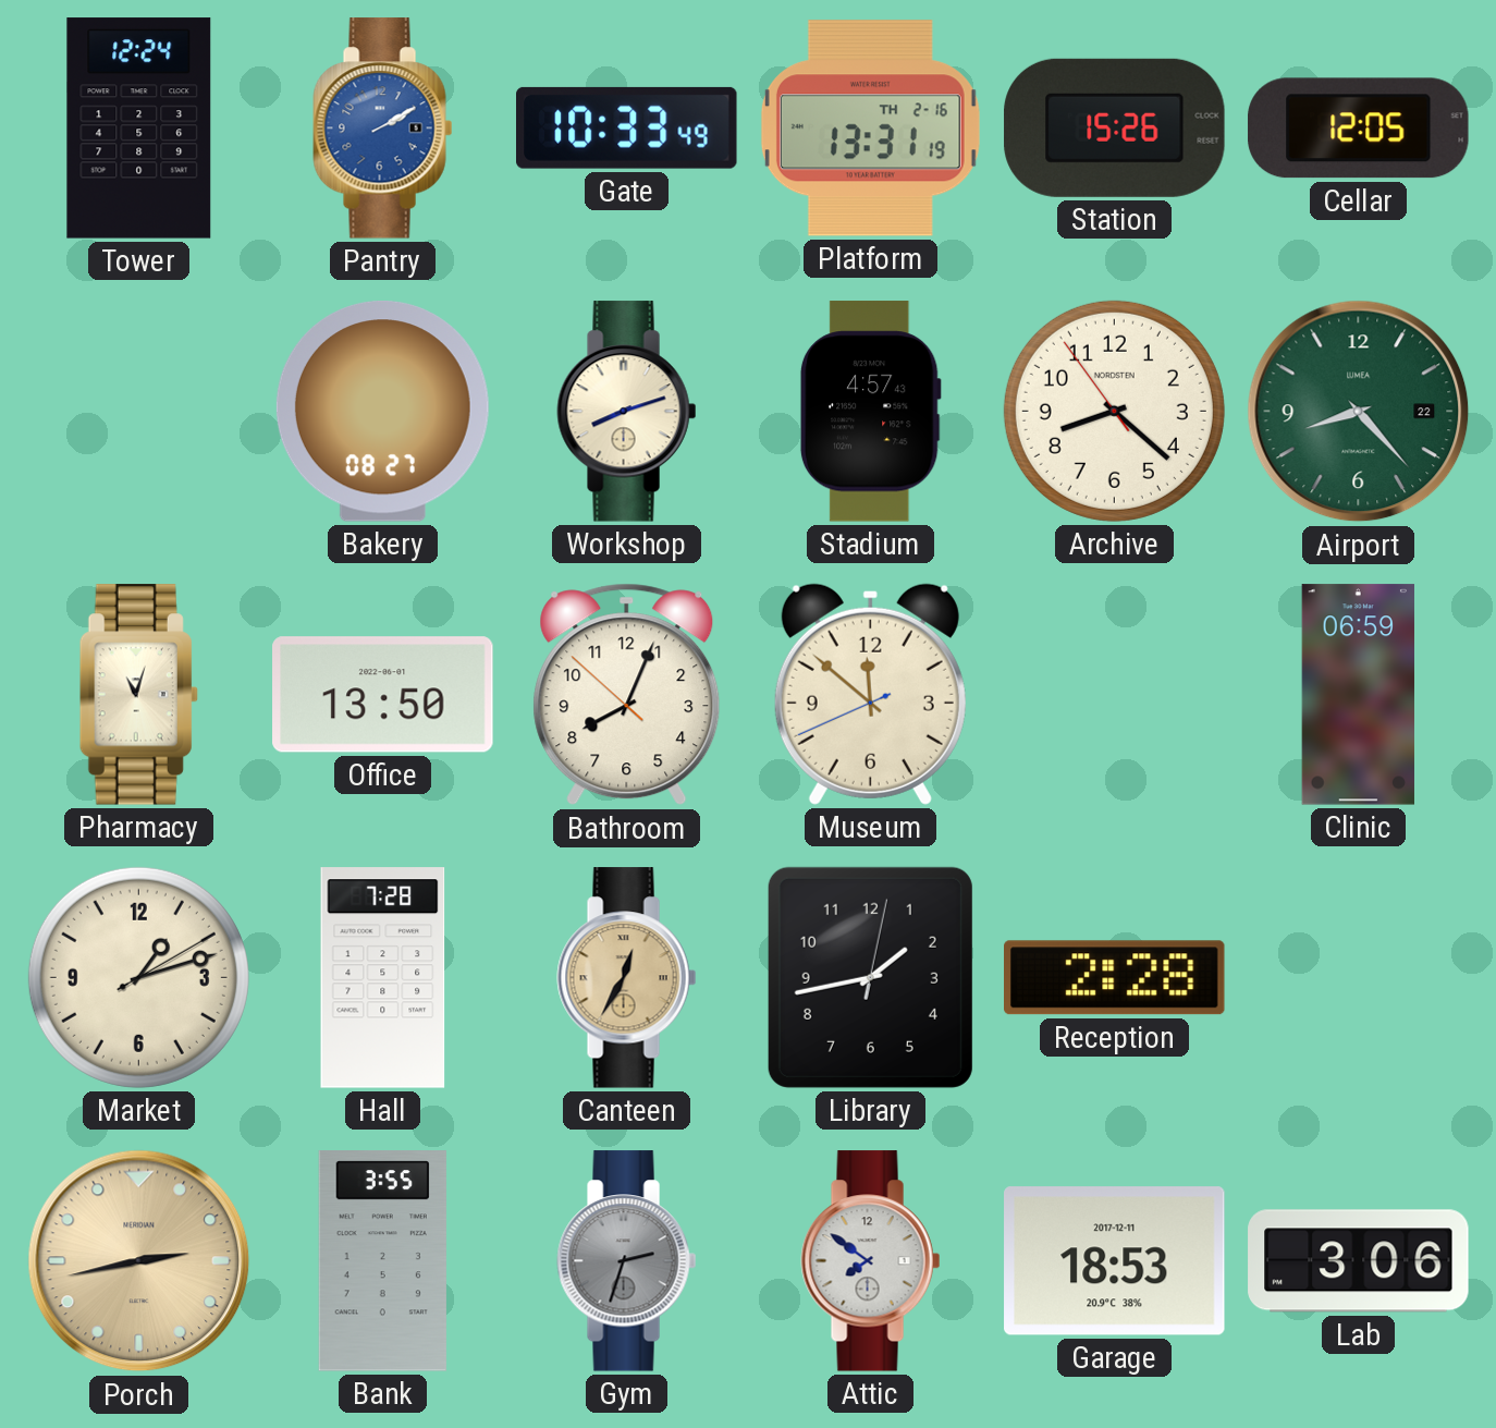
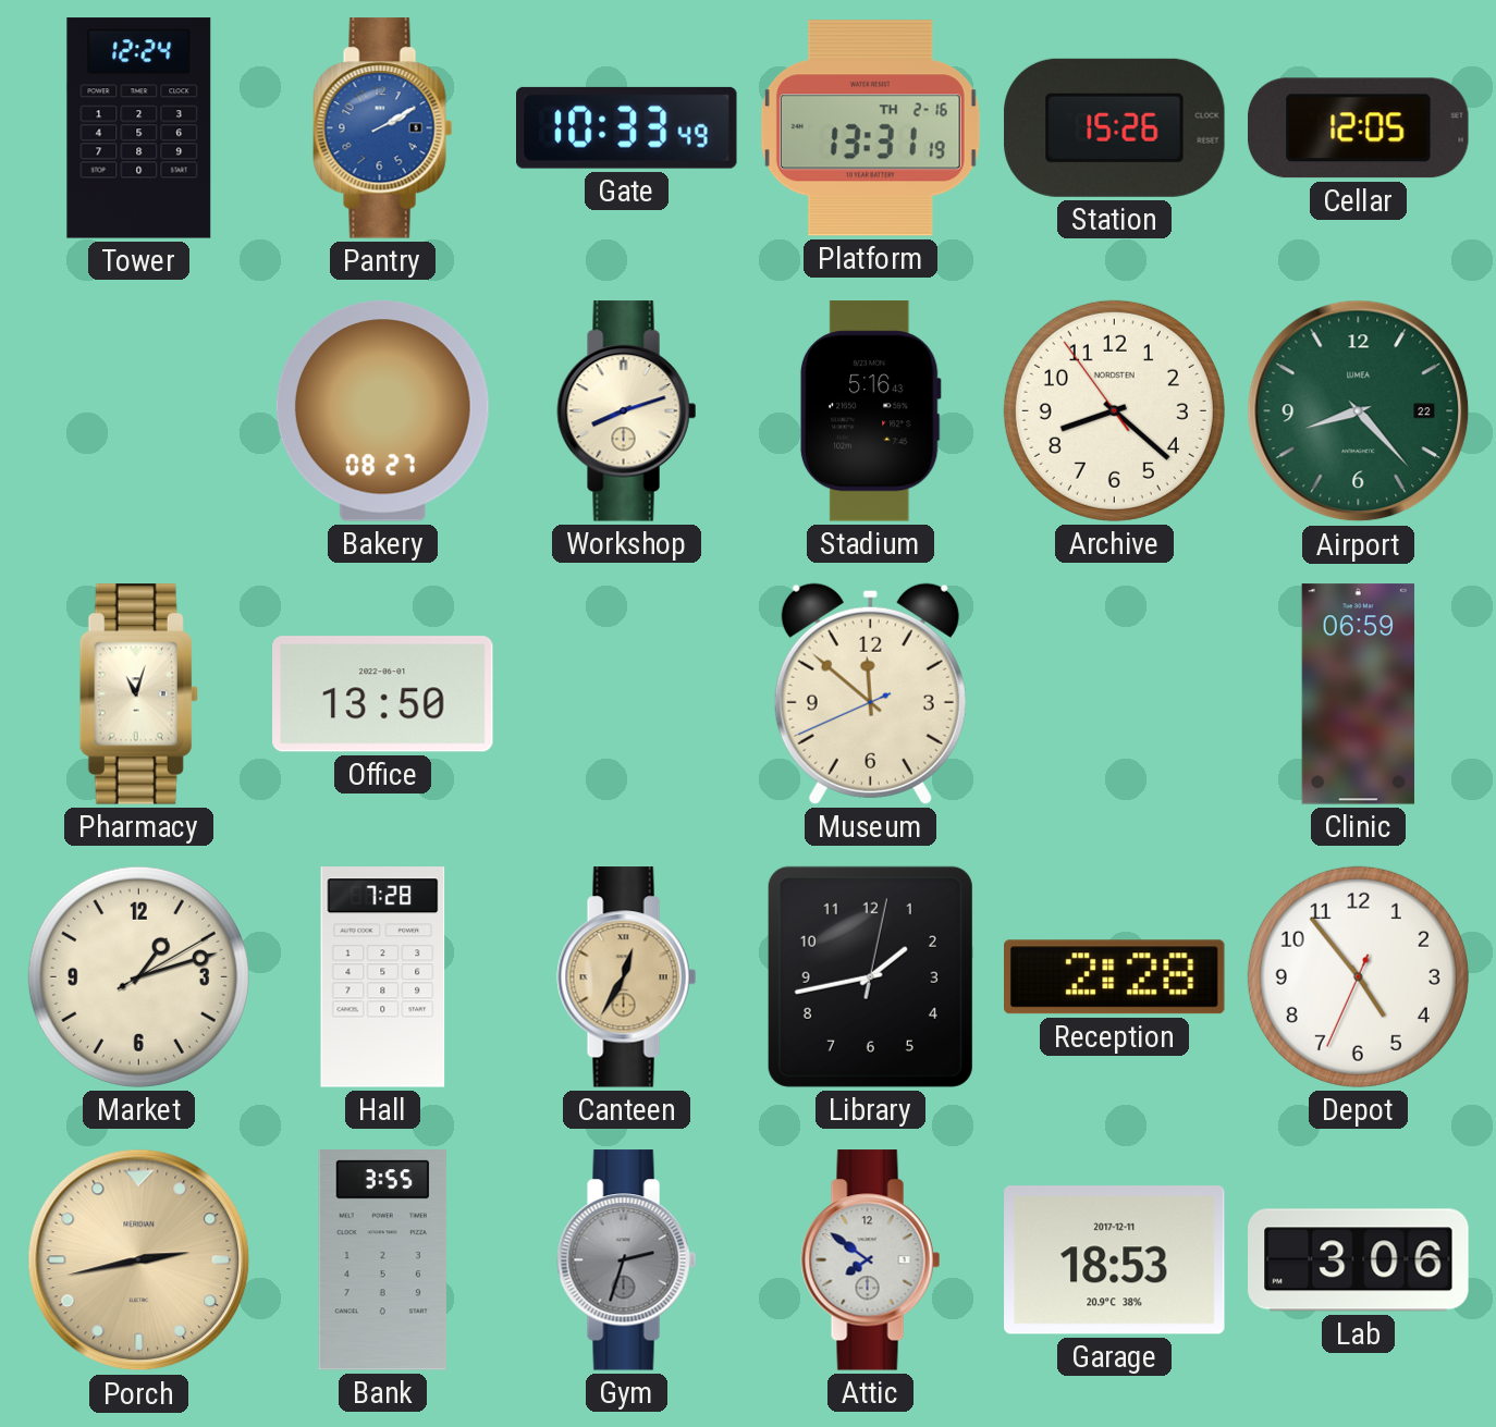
Stadium: 4:57 -> 5:16 (870, 411)
Bathroom: 8:03 -> none (627, 695)
Depot: none -> 4:53 (1358, 976)
